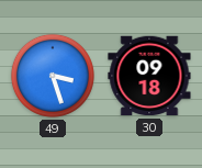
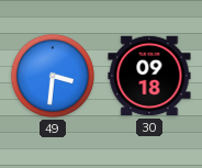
49: 3:27 -> 3:31 (53, 76)
